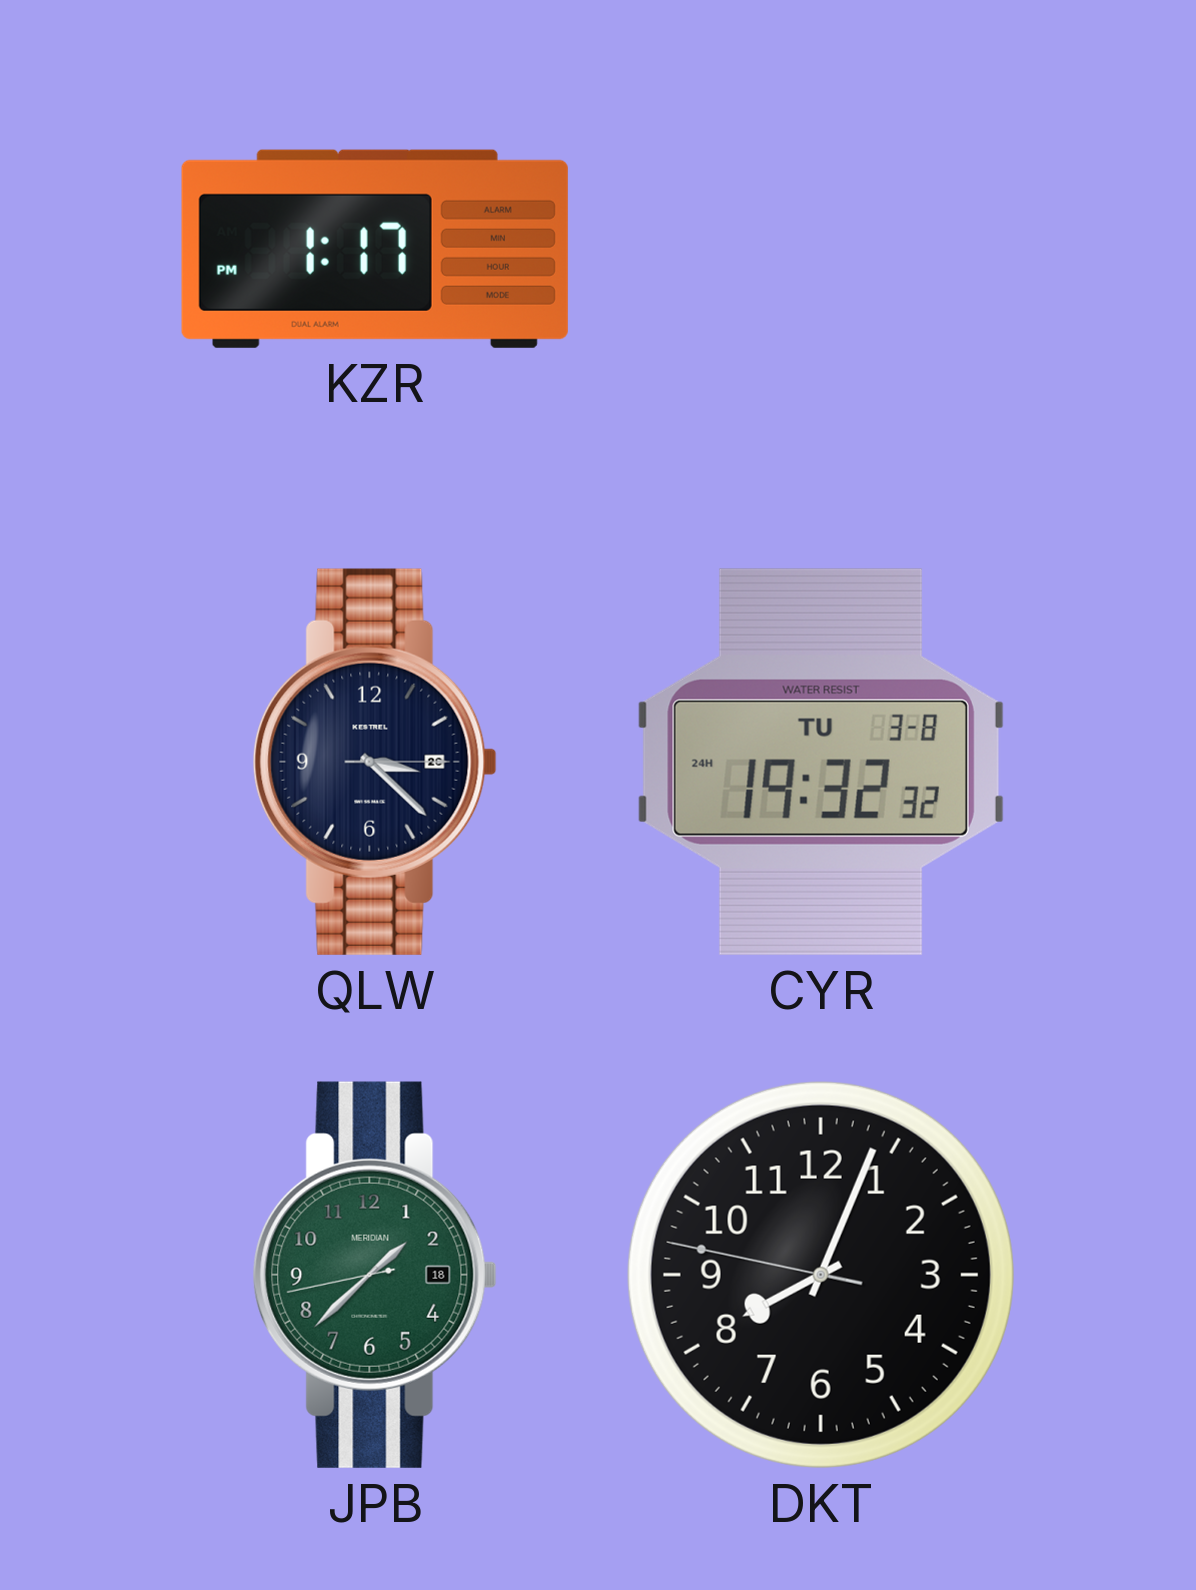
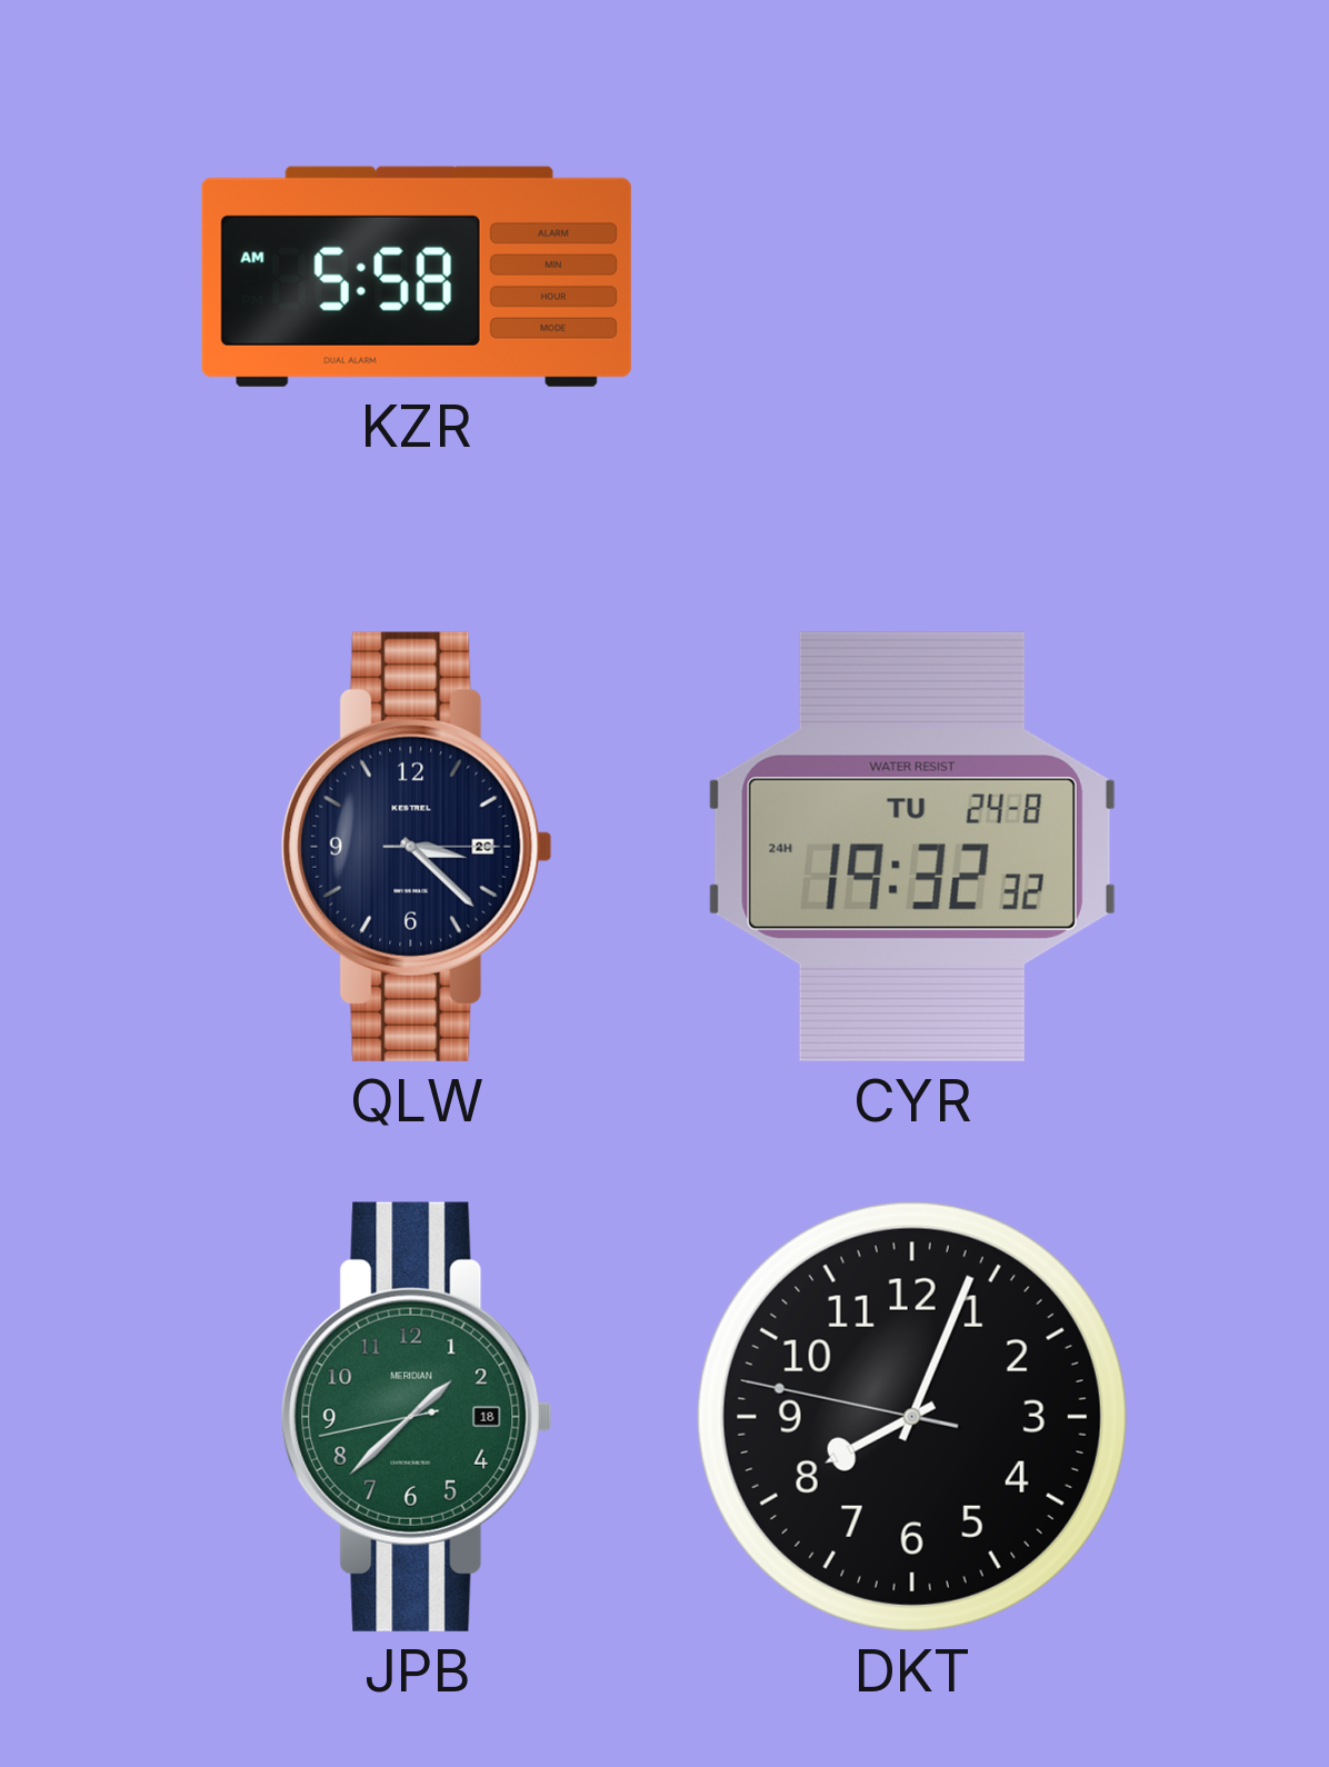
KZR: 1:17 -> 5:58 (417, 277)
CYR date: TU 3-8 -> TU 24-8 (912, 847)
